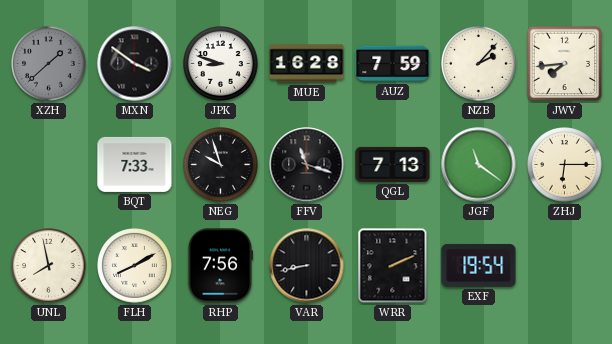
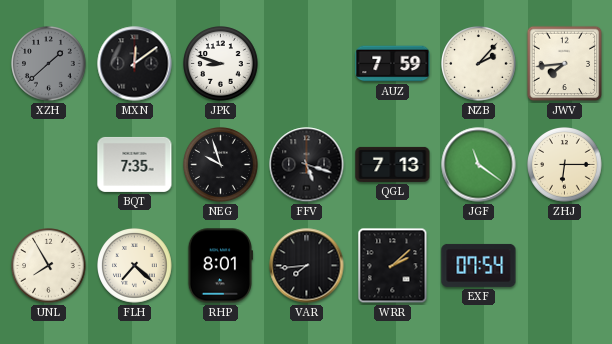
MXN: 3:51 -> 12:09 (135, 64)
MUE: 16:28 -> none (307, 64)
BQT: 7:33 -> 7:35 (135, 164)
FFV: 11:18 -> 5:18 (307, 165)
UNL: 7:58 -> 7:55 (49, 266)
FLH: 8:10 -> 7:22 (135, 266)
RHP: 7:56 -> 8:01 (219, 266)
VAR: 8:43 -> 7:44 (307, 266)
WRR: 2:11 -> 2:08 (393, 266)
EXF: 19:54 -> 07:54 (479, 265)
